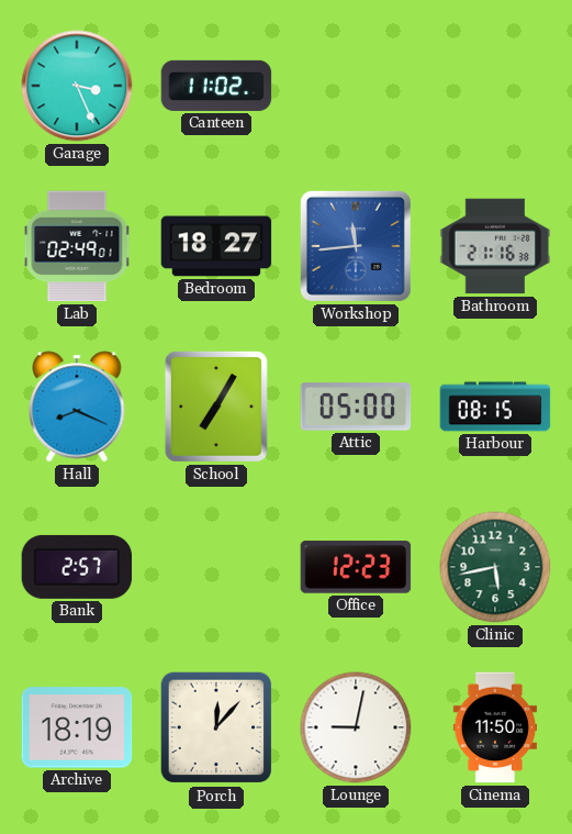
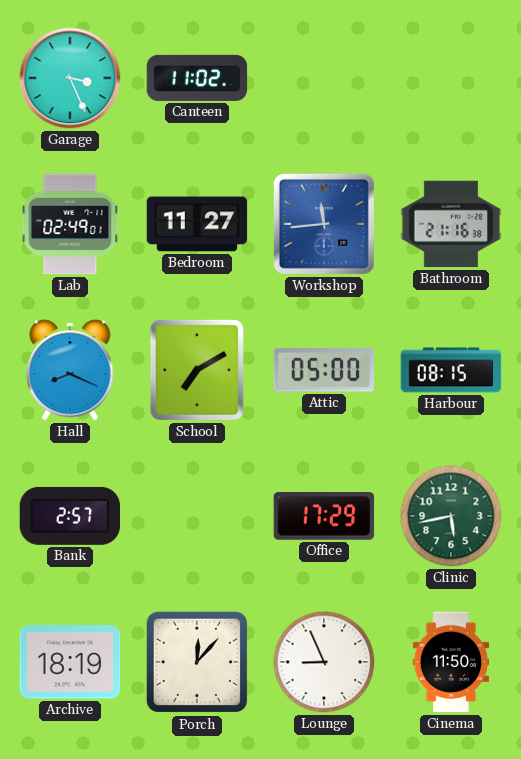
Bedroom: 18:27 -> 11:27 (197, 224)
School: 7:05 -> 7:10 (197, 370)
Office: 12:23 -> 17:29 (324, 516)
Lounge: 9:02 -> 8:56 (324, 662)
